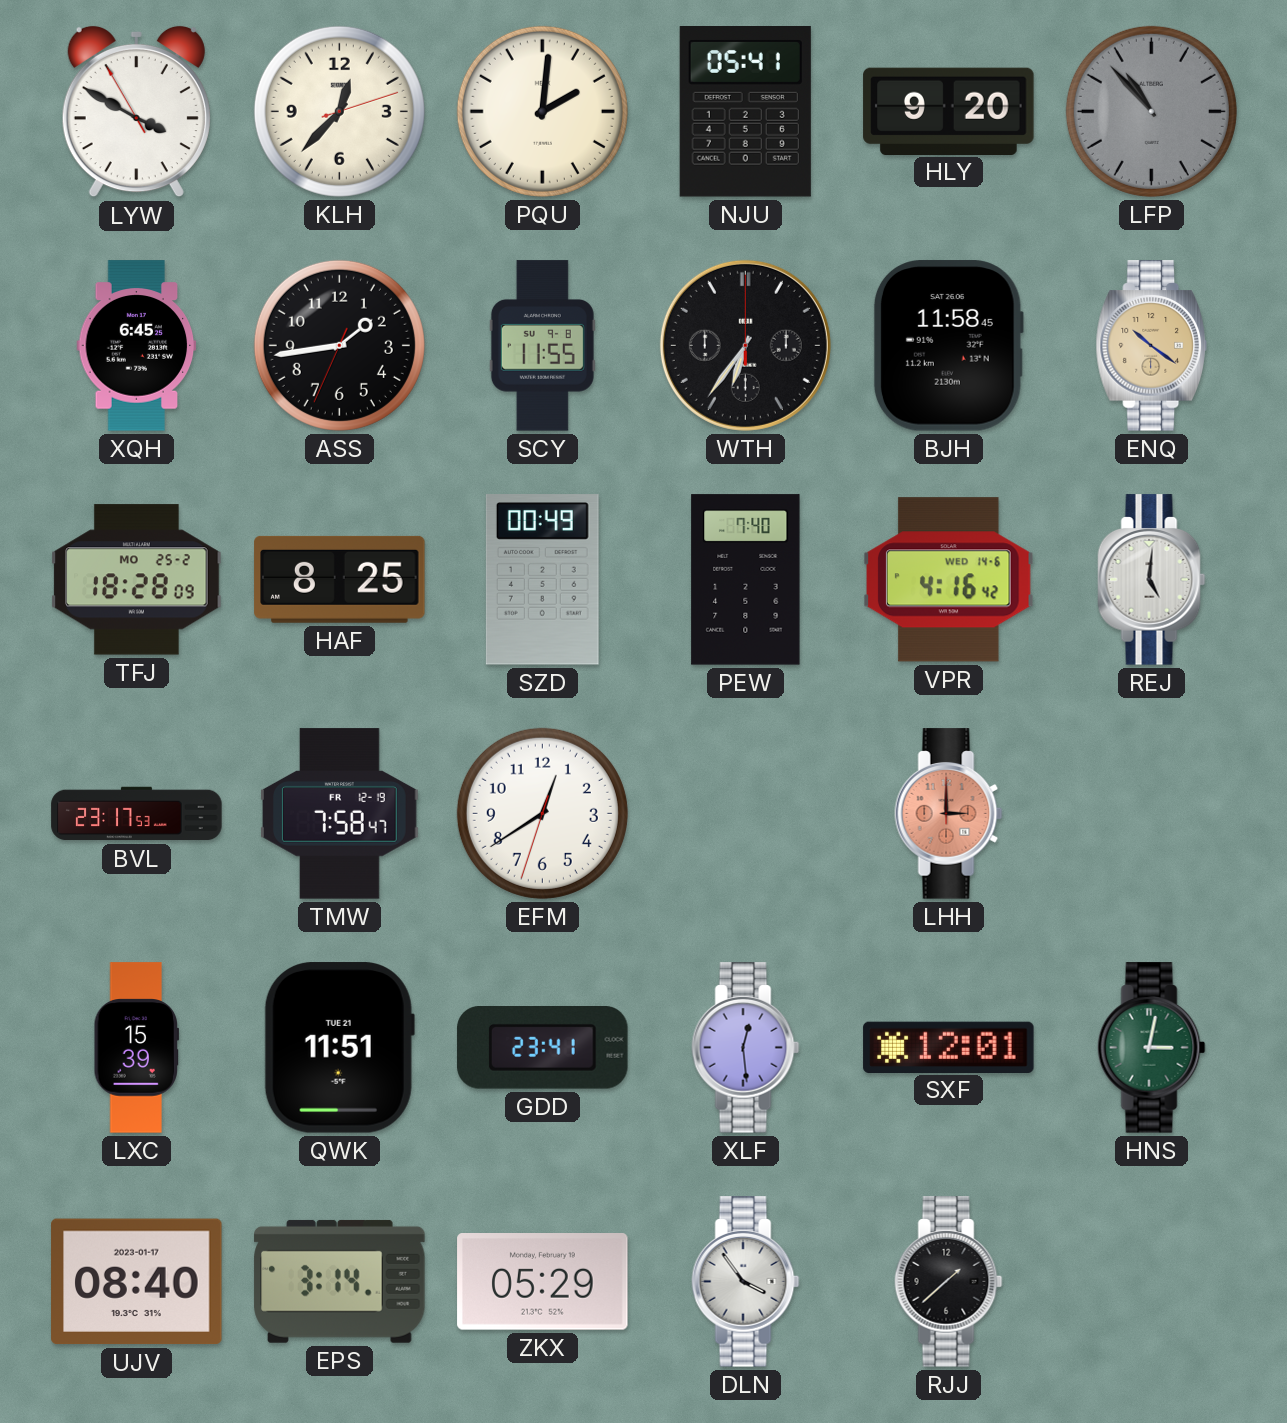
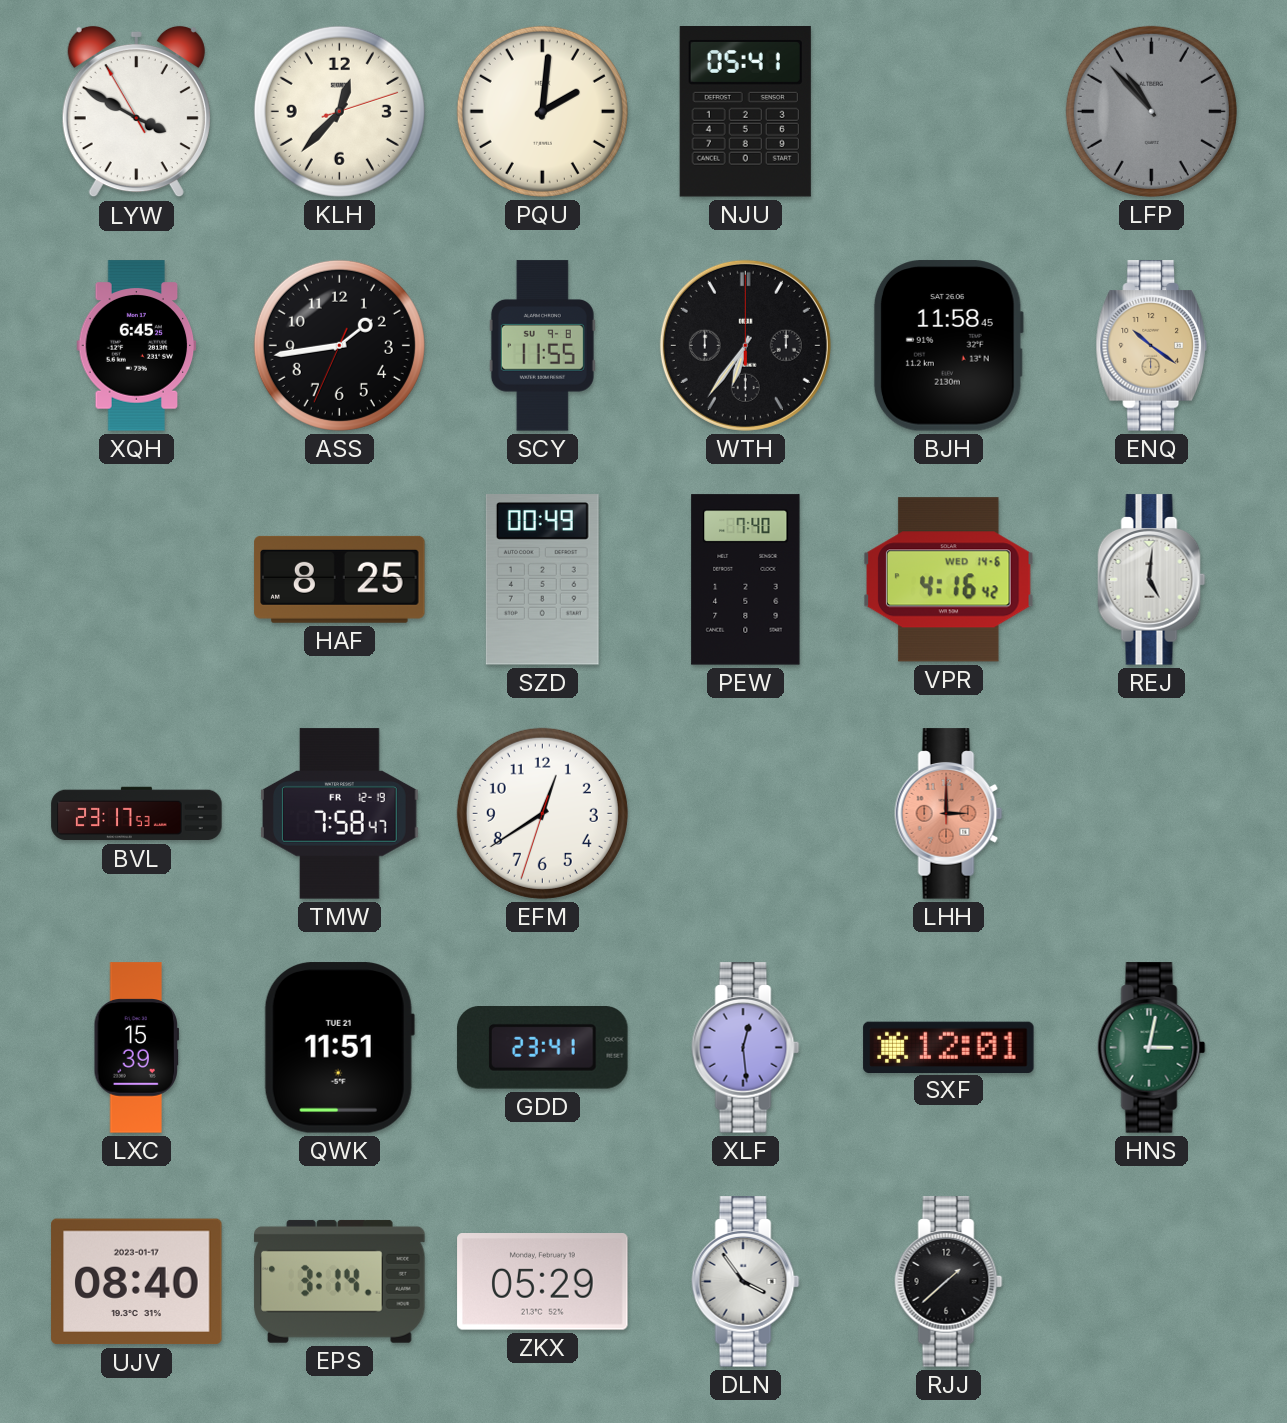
HLY: 9:20 -> none (949, 111)
TFJ: 18:28 -> none (137, 580)
